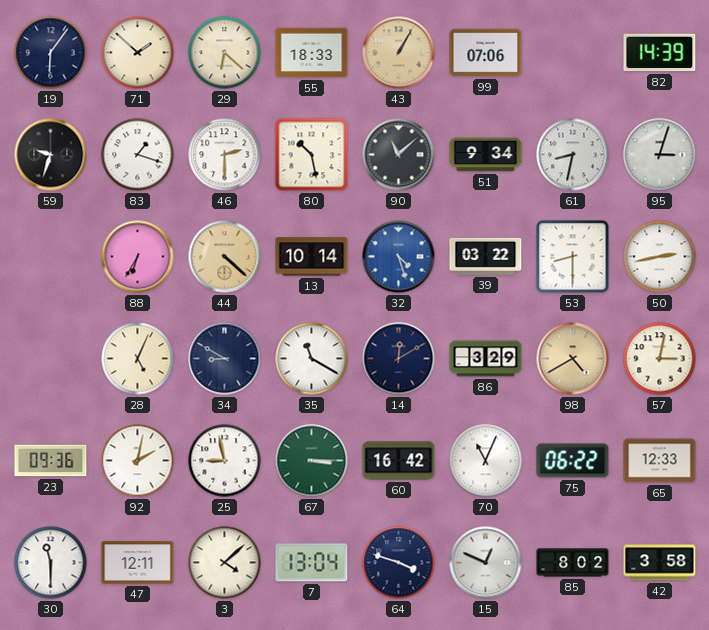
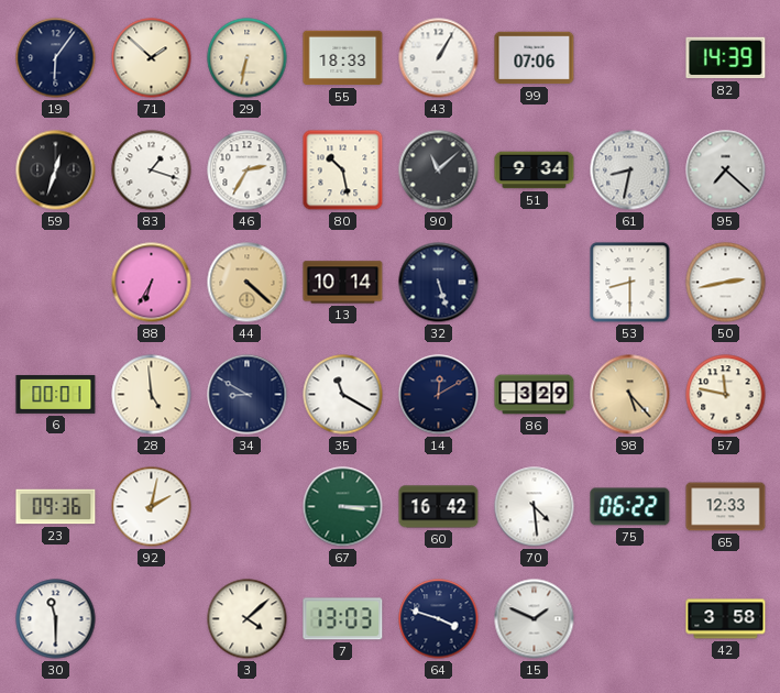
29: 6:22 -> 6:32 (248, 58)
43 dial: champagne -> white (439, 58)
59: 9:33 -> 12:33 (56, 170)
46: 2:30 -> 2:35 (248, 170)
95: 3:03 -> 7:22 (726, 170)
32: 4:27 -> 5:27 (439, 283)
32 dial: blue -> navy (439, 283)
39: 03:22 -> none (486, 256)
6: none -> 00:01 (56, 394)
28: 5:04 -> 4:59 (152, 395)
98: 4:40 -> 5:23 (630, 395)
57: 3:02 -> 11:47 (726, 395)
25: 8:58 -> none (225, 461)
70: 11:04 -> 4:29 (535, 507)
47: 12:11 -> none (138, 563)
7: 13:04 -> 13:03 (343, 619)
15: 12:49 -> 1:49 (535, 619)
85: 8:02 -> none (573, 563)
